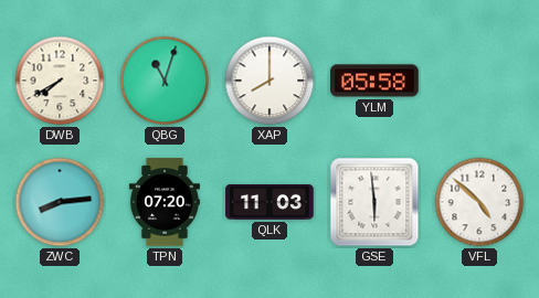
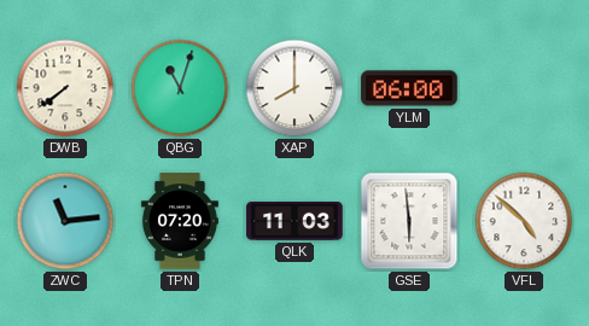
DWB: 7:40 -> 7:39 (65, 88)
YLM: 05:58 -> 06:00 (409, 88)
ZWC: 8:14 -> 11:14 (65, 221)
